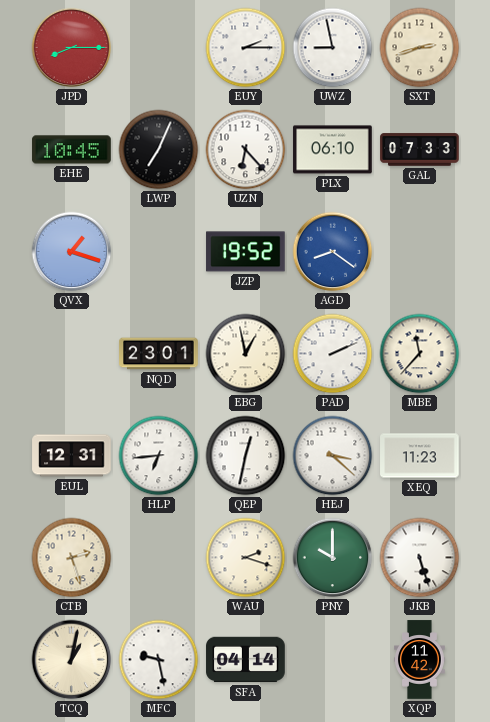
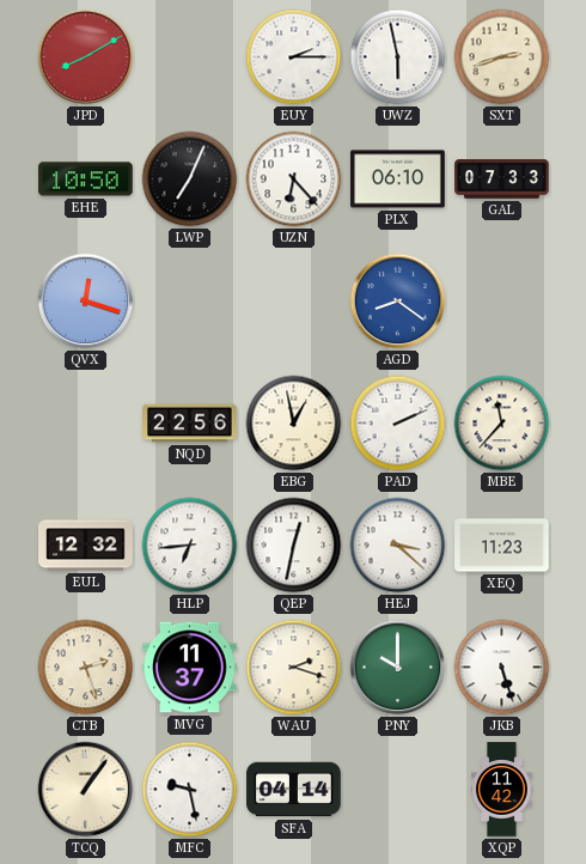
JPD: 8:15 -> 8:10 (86, 57)
UWZ: 8:58 -> 5:58 (398, 57)
EHE: 10:45 -> 10:50 (86, 180)
QVX: 1:18 -> 12:18 (86, 302)
JZP: 19:52 -> none (246, 252)
NQD: 23:01 -> 22:56 (190, 424)
EUL: 12:31 -> 12:32 (86, 546)
MVG: none -> 11:37 (190, 668)
TCQ: 1:02 -> 1:06 (86, 790)
